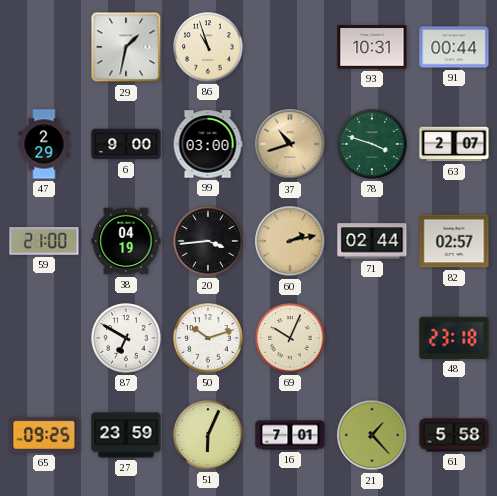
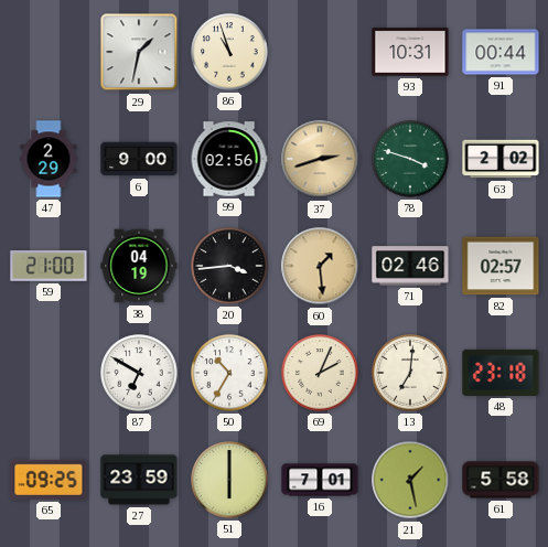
99: 03:00 -> 02:56 (229, 159)
37: 10:42 -> 2:42 (320, 159)
63: 2:07 -> 2:02 (501, 159)
60: 2:13 -> 1:29 (320, 266)
71: 02:44 -> 02:46 (410, 266)
50: 10:12 -> 10:35 (229, 373)
69: 10:04 -> 2:04 (320, 373)
13: none -> 7:01 (410, 373)
51: 6:04 -> 6:00 (229, 480)
21: 1:23 -> 1:28 (410, 480)
